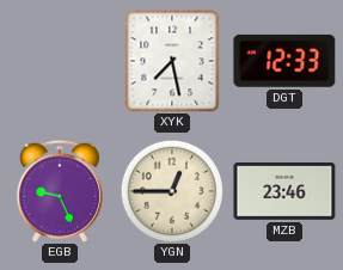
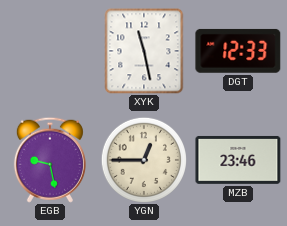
XYK: 7:28 -> 11:28 (144, 51)
EGB: 9:26 -> 9:28 (50, 160)
